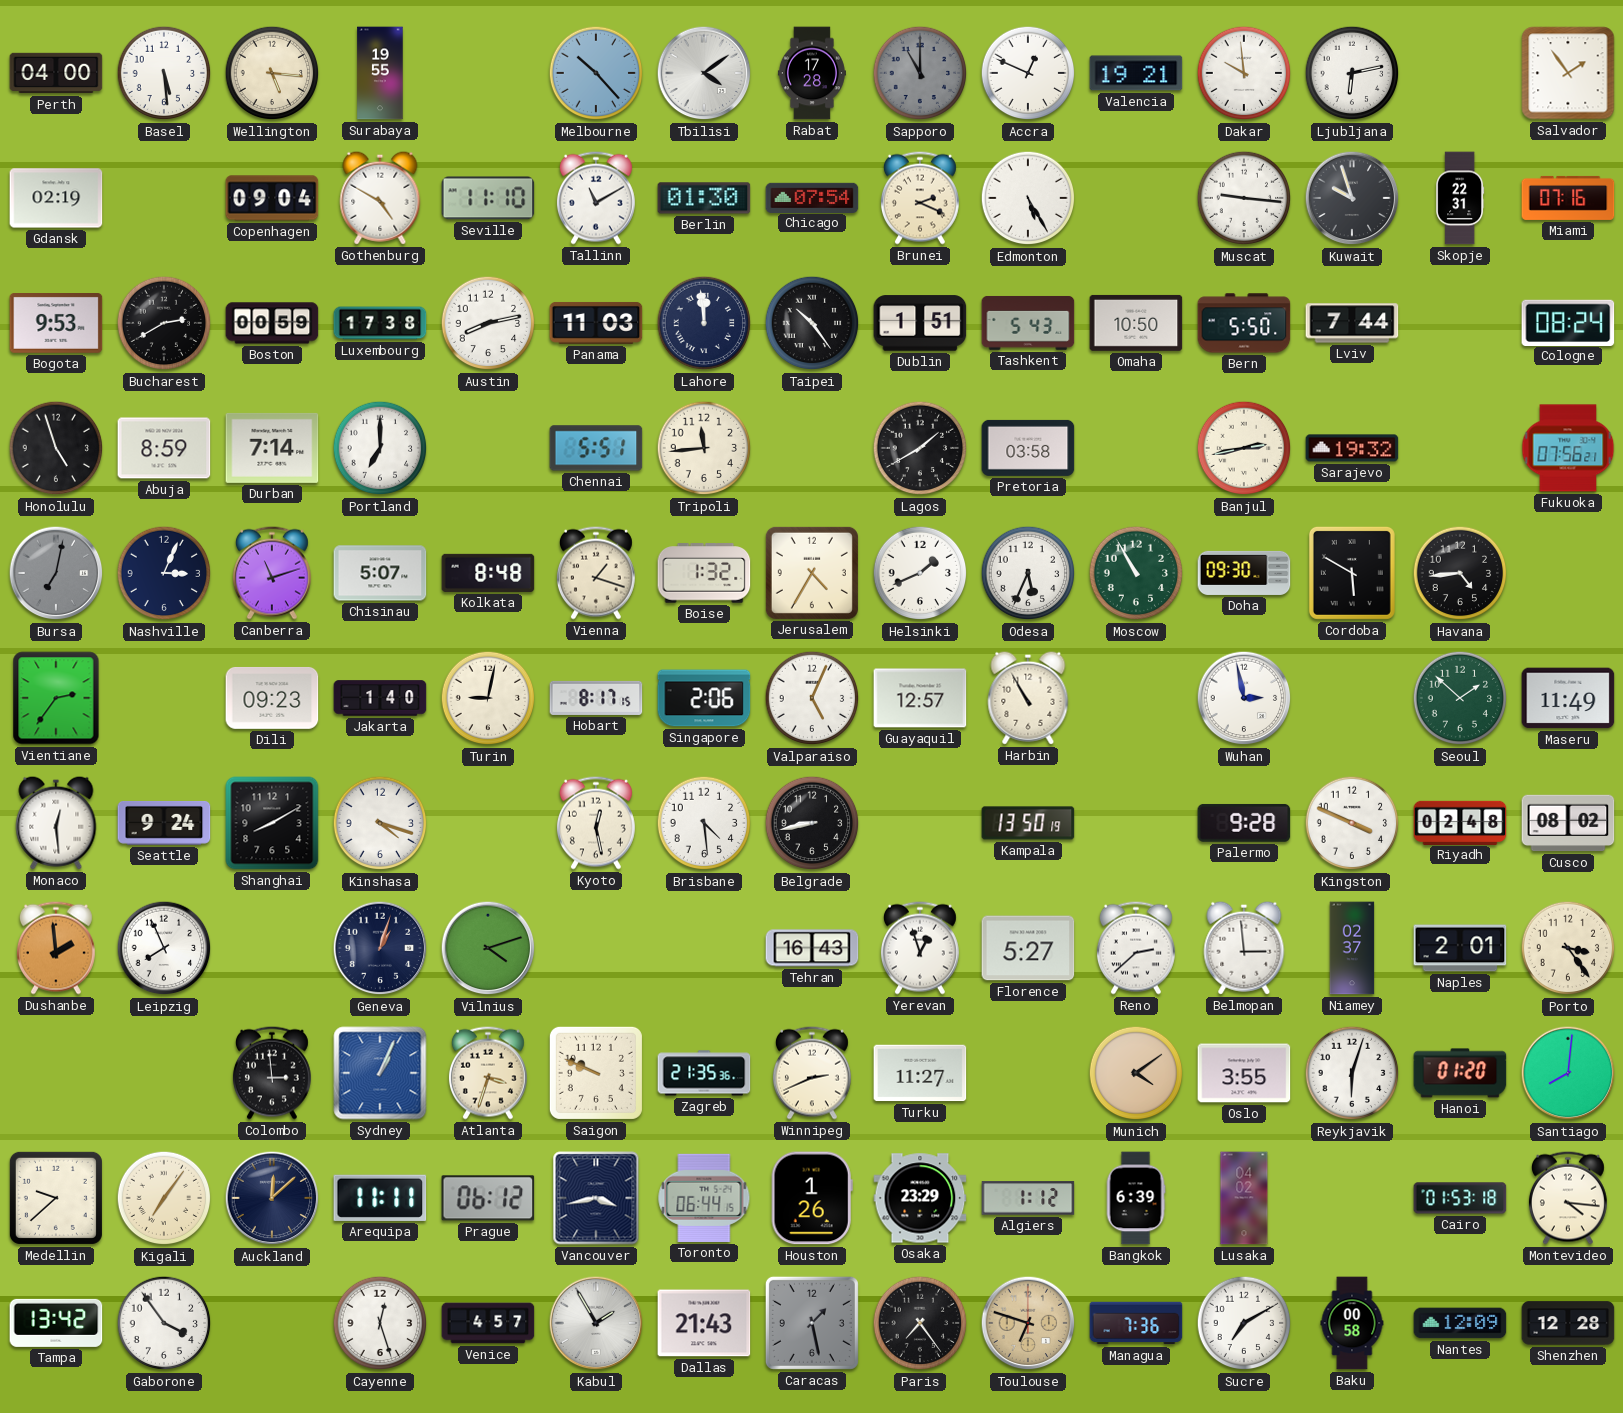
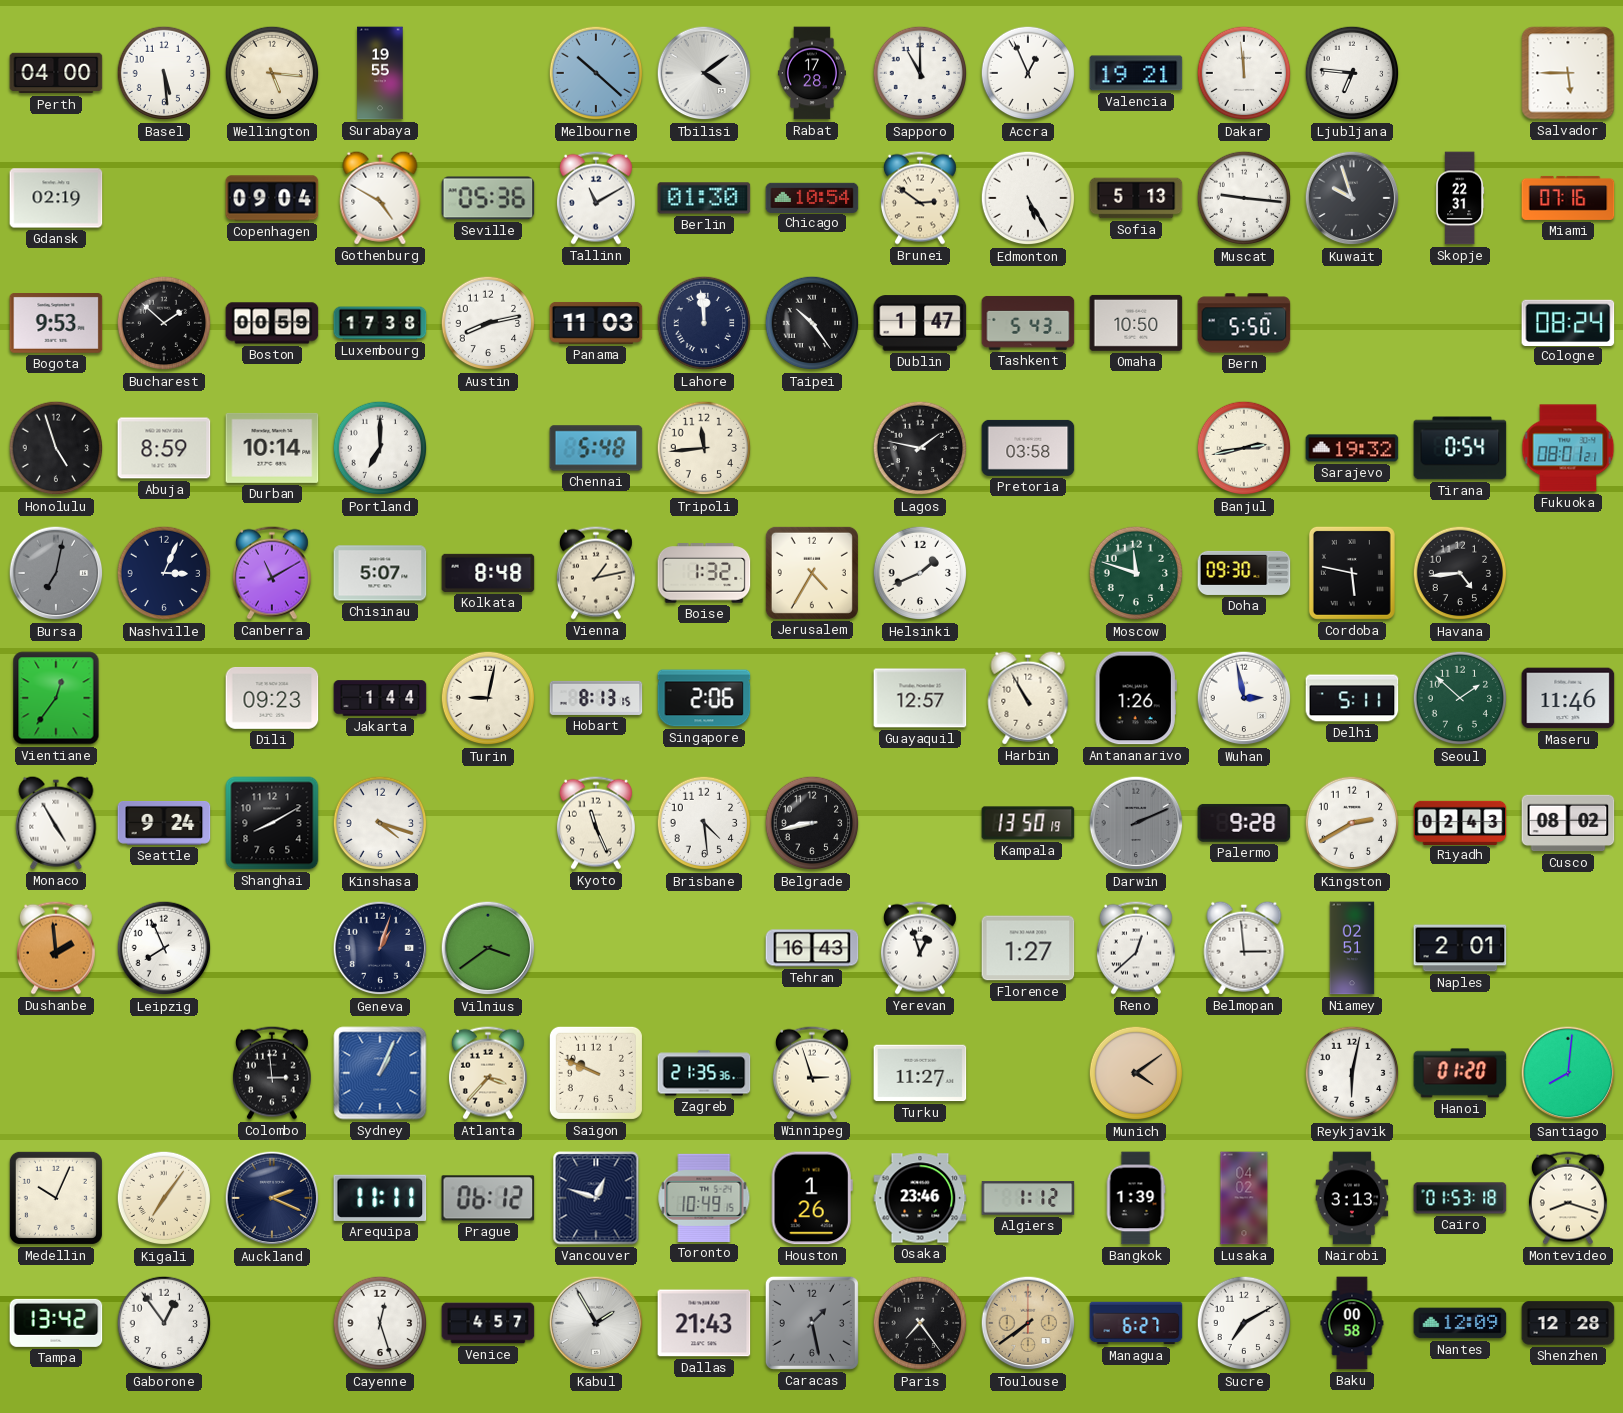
Melbourne: 10:23 -> 10:22 (596, 73)
Sapporo dial: grey -> white (920, 73)
Accra: 12:49 -> 12:56 (1028, 73)
Dakar: 9:59 -> 11:59 (1244, 73)
Ljubljana: 6:13 -> 6:46 (1352, 73)
Salvador: 1:54 -> 5:45 (1568, 73)
Seville: 11:10 -> 05:36 (488, 198)
Chicago: 07:54 -> 10:54 (812, 197)
Brunei: 2:19 -> 2:51 (920, 198)
Sofia: none -> 5:13 (1136, 198)
Bucharest: 2:40 -> 1:52 (164, 323)
Dublin: 1:51 -> 1:47 (920, 323)
Lviv: 7:44 -> none (1352, 323)
Durban: 7:14 -> 10:14 (272, 448)
Chennai: 5:51 -> 5:48 (596, 448)
Lagos: 1:40 -> 1:47 (920, 448)
Tirana: none -> 0:54 (1460, 448)
Fukuoka: 07:56 -> 08:01 (1568, 448)
Canberra: 11:12 -> 11:10 (272, 573)
Vienna: 1:18 -> 1:13 (596, 573)
Odesa: 5:34 -> none (1028, 573)
Moscow: 10:55 -> 11:48 (1136, 573)
Cordoba: 5:50 -> 5:47 (1352, 573)
Vientiane: 2:36 -> 12:36 (56, 698)
Jakarta: 1:40 -> 1:44 (380, 698)
Hobart: 8:17 -> 8:13 (596, 698)
Valparaiso: 5:04 -> none (812, 698)
Antananarivo: none -> 1:26 (1136, 698)
Delhi: none -> 5:11 (1352, 698)
Maseru: 11:49 -> 11:46 (1568, 698)
Monaco: 12:29 -> 4:55 (56, 823)
Kyoto: 12:28 -> 11:26 (596, 823)
Darwin: none -> 2:11 (1136, 823)
Kingston: 3:49 -> 2:40 (1352, 823)
Riyadh: 02:48 -> 02:43 (1460, 822)
Vilnius: 4:12 -> 3:39 (488, 948)
Florence: 5:27 -> 1:27 (1028, 948)
Reno: 2:38 -> 12:38 (1136, 948)
Niamey: 02:37 -> 02:51 (1352, 948)
Porto: 3:24 -> none (1568, 948)
Atlanta: 3:33 -> 3:37 (488, 1073)
Winnipeg: 2:41 -> 2:57 (812, 1073)
Oslo: 3:55 -> none (1244, 1073)
Reykjavik: 6:03 -> 6:02 (1352, 1073)
Medellin: 9:38 -> 10:04 (56, 1198)
Auckland: 12:08 -> 2:19 (272, 1198)
Vancouver: 3:43 -> 12:48 (596, 1198)
Toronto: 06:44 -> 10:49 (704, 1198)
Osaka: 23:29 -> 23:46 (920, 1198)
Bangkok: 6:39 -> 1:39 (1136, 1198)
Nairobi: none -> 3:13 (1352, 1198)
Montevideo: 4:16 -> 8:18 (1568, 1198)
Gaborone: 3:54 -> 12:54 (164, 1323)
Toulouse: 6:48 -> 7:39 (1028, 1323)
Managua: 7:36 -> 6:27 (1136, 1323)
